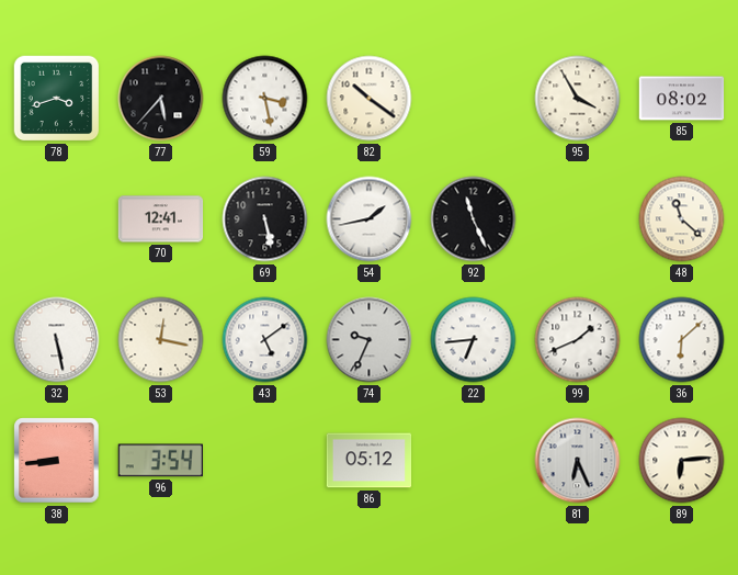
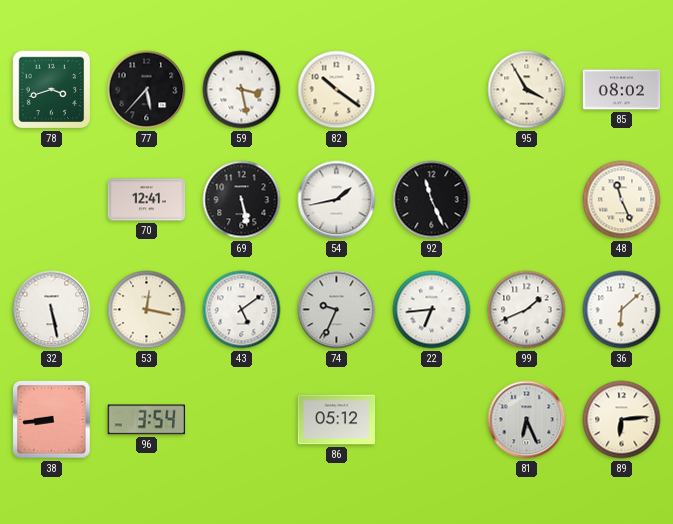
48: 11:22 -> 11:26 (622, 200)
